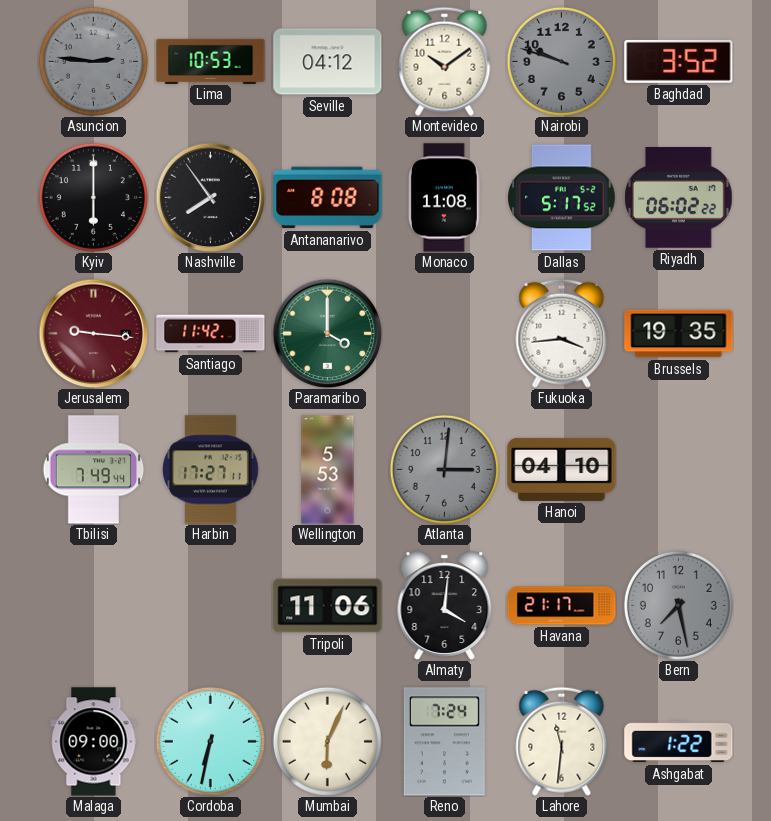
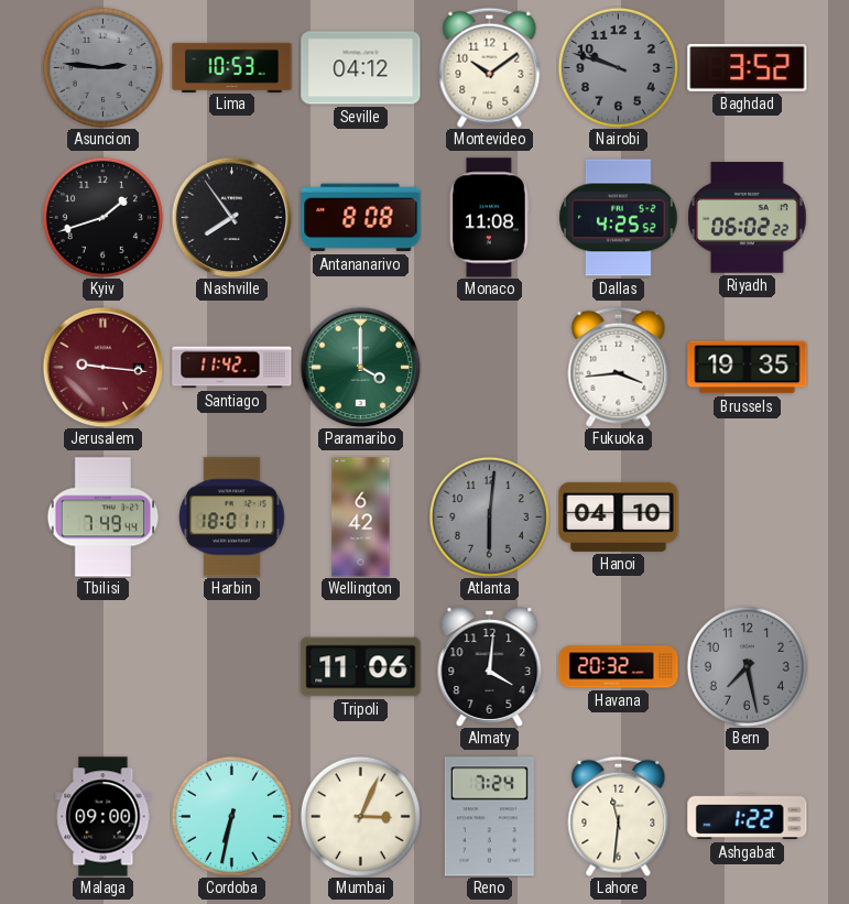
Kyiv: 6:00 -> 1:42 (102, 217)
Dallas: 5:17 -> 4:25 (619, 218)
Harbin: 17:27 -> 18:01 (232, 518)
Wellington: 5:53 -> 6:42 (361, 518)
Atlanta: 3:01 -> 6:01 (489, 516)
Havana: 21:17 -> 20:32 (619, 667)
Mumbai: 6:04 -> 3:04 (360, 816)
